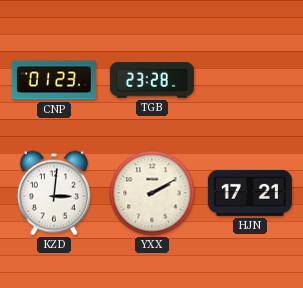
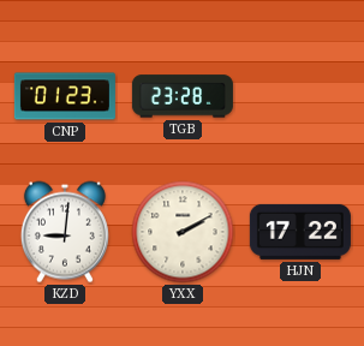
KZD: 3:01 -> 9:01 (65, 232)
HJN: 17:21 -> 17:22 (300, 232)
